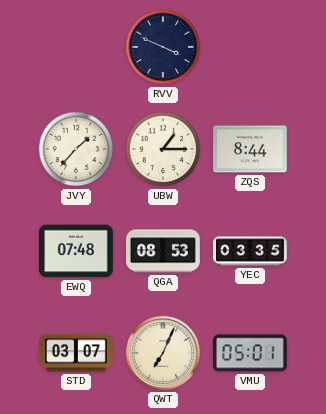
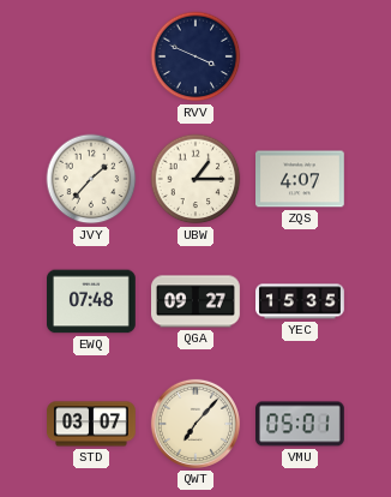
ZQS: 8:44 -> 4:07 (301, 179)
QGA: 08:53 -> 09:27 (197, 301)
YEC: 03:35 -> 15:35 (301, 301)
QWT: 7:04 -> 7:07 (195, 424)
